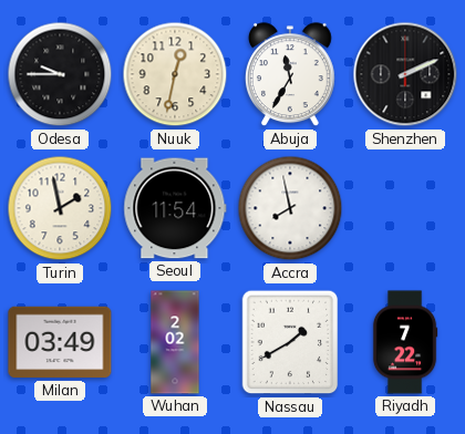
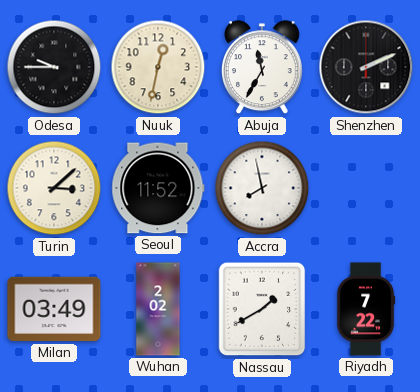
Turin: 1:58 -> 3:08 (54, 188)
Seoul: 11:54 -> 11:52 (158, 188)
